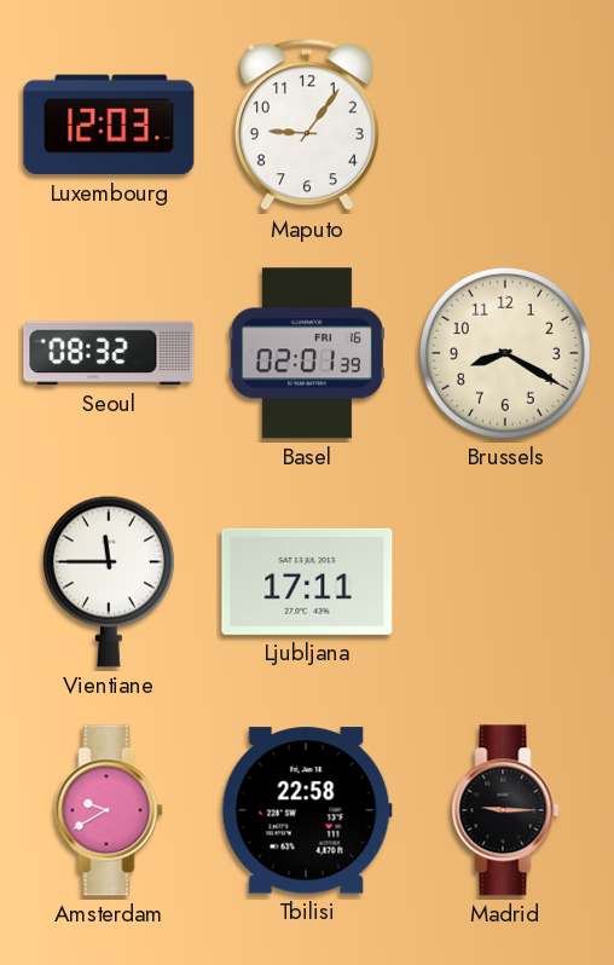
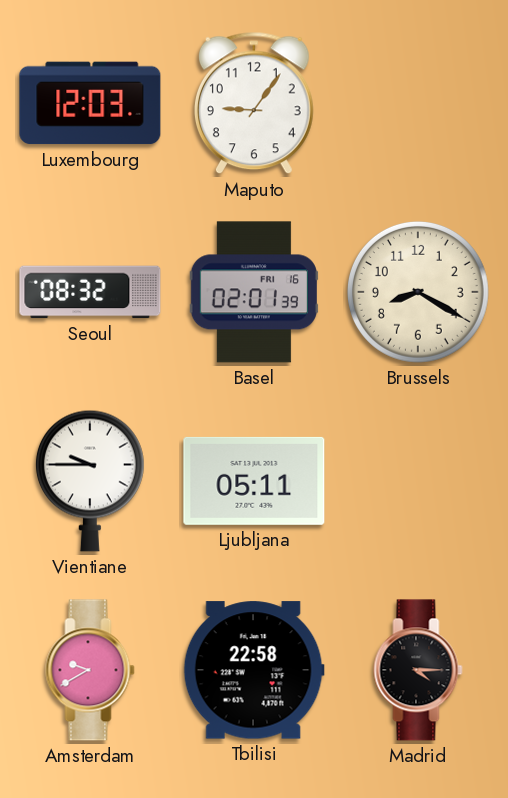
Vientiane: 11:45 -> 9:45 (90, 481)
Ljubljana: 17:11 -> 05:11 (254, 481)
Madrid: 9:15 -> 4:15 (418, 670)
